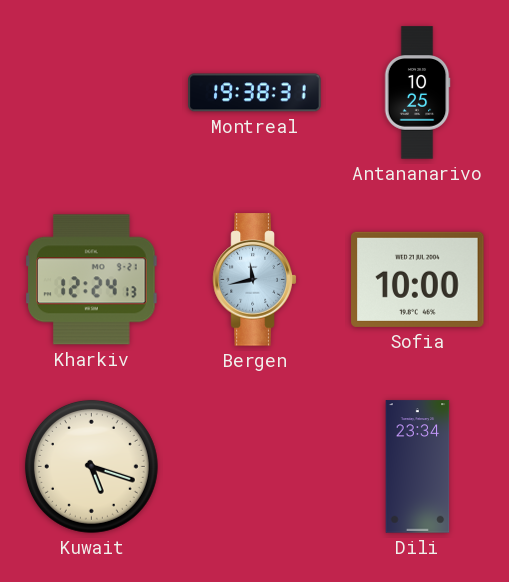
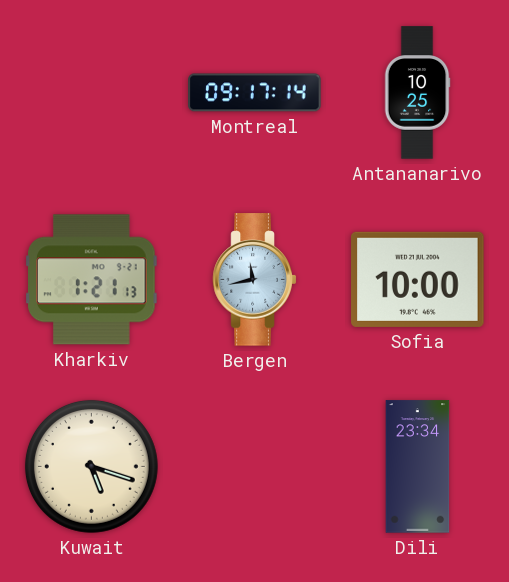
Montreal: 19:38 -> 09:17 (255, 93)
Kharkiv: 12:24 -> 1:21 (92, 280)
